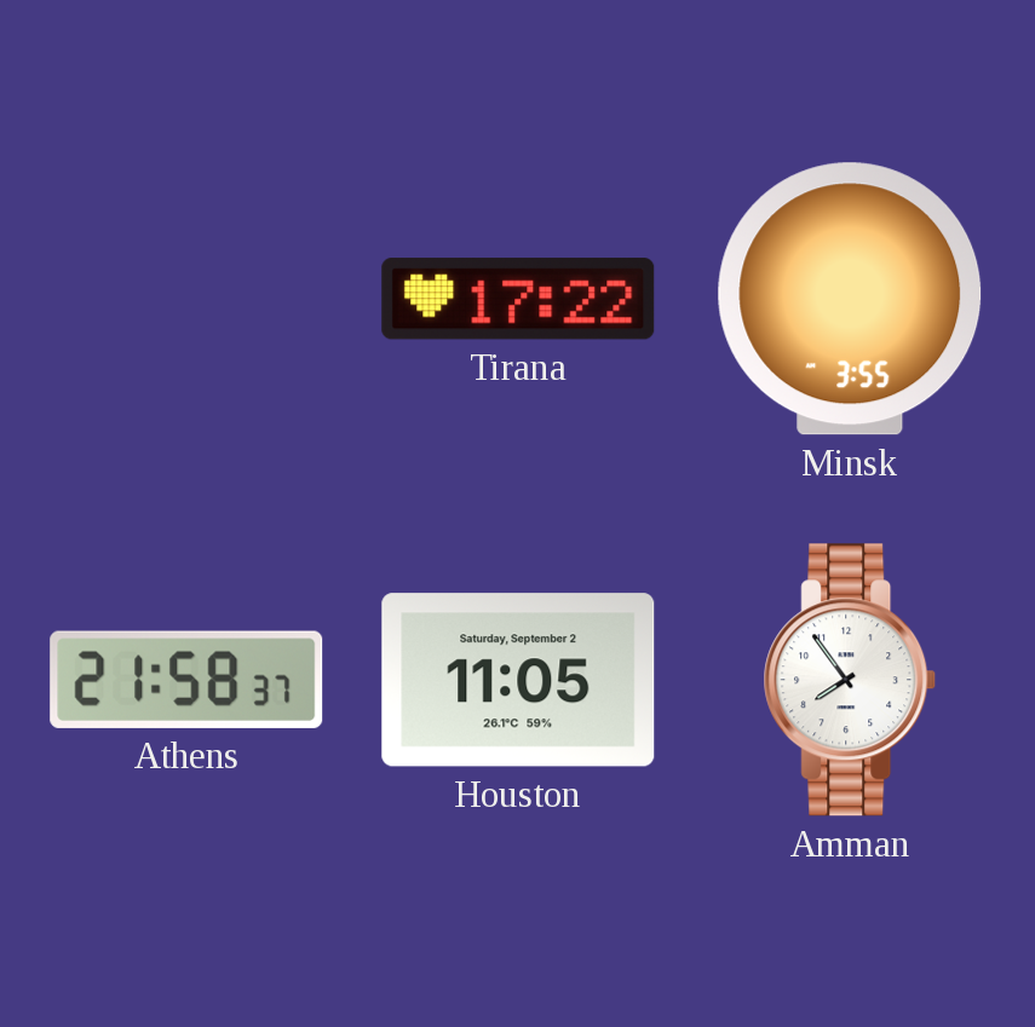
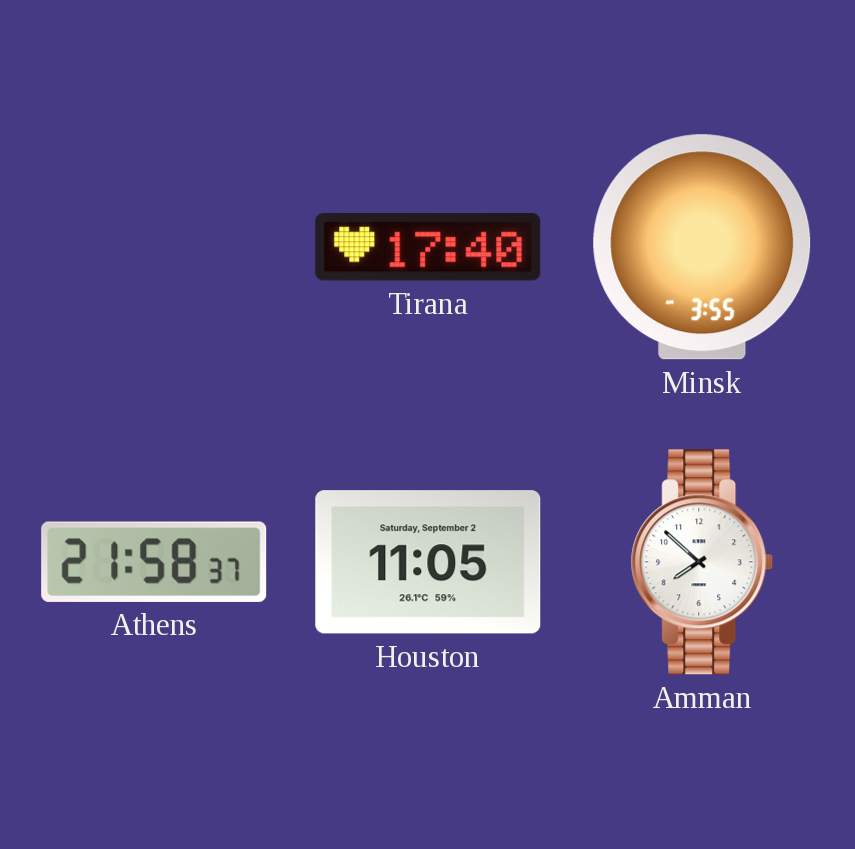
Tirana: 17:22 -> 17:40 (428, 247)
Amman: 7:54 -> 7:52 (702, 562)
